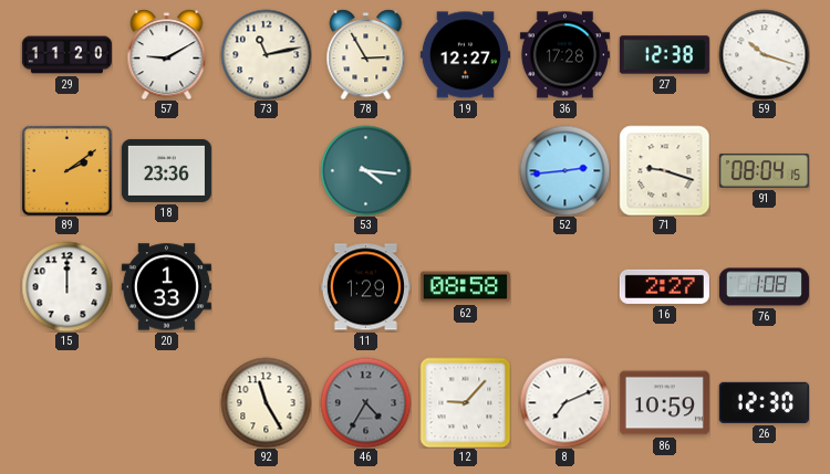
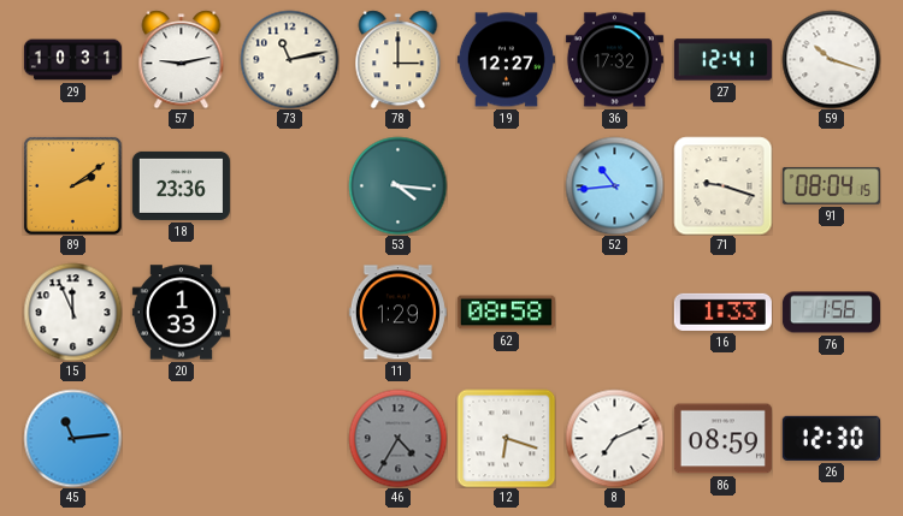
29: 11:20 -> 10:31 (72, 60)
57: 9:10 -> 9:13 (182, 59)
78: 2:55 -> 3:00 (399, 59)
36: 17:28 -> 17:32 (614, 60)
27: 12:38 -> 12:41 (722, 60)
52: 2:44 -> 10:44 (614, 185)
15: 12:00 -> 11:56 (72, 312)
16: 2:27 -> 1:33 (722, 312)
76: 1:08 -> 1:56 (831, 313)
45: none -> 11:14 (72, 438)
92: 11:25 -> none (266, 402)
12: 9:07 -> 6:18 (506, 438)
86: 10:59 -> 08:59 (722, 439)
